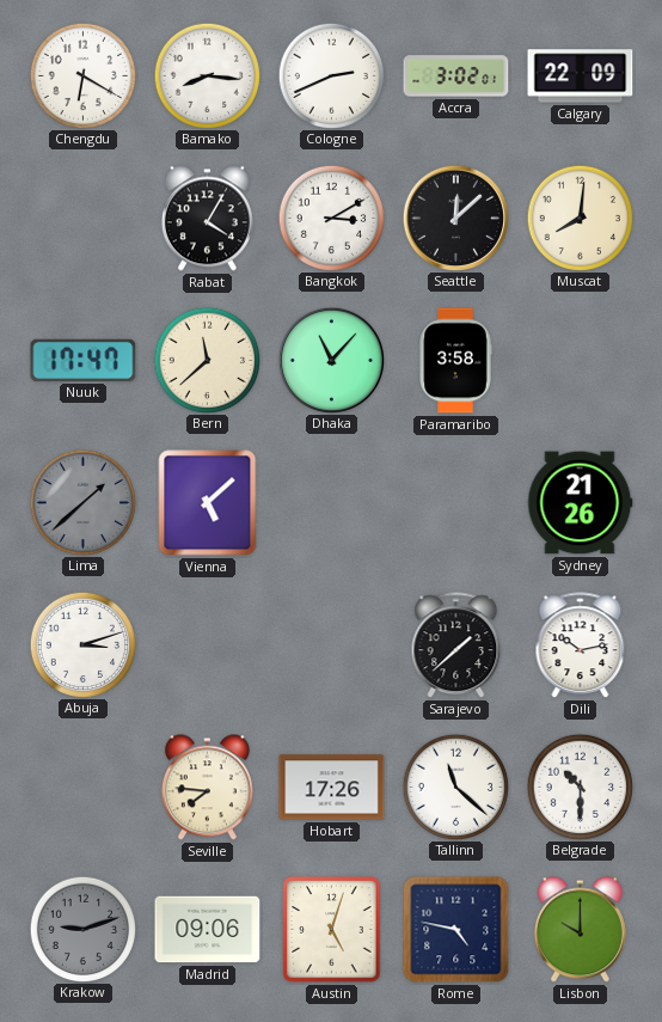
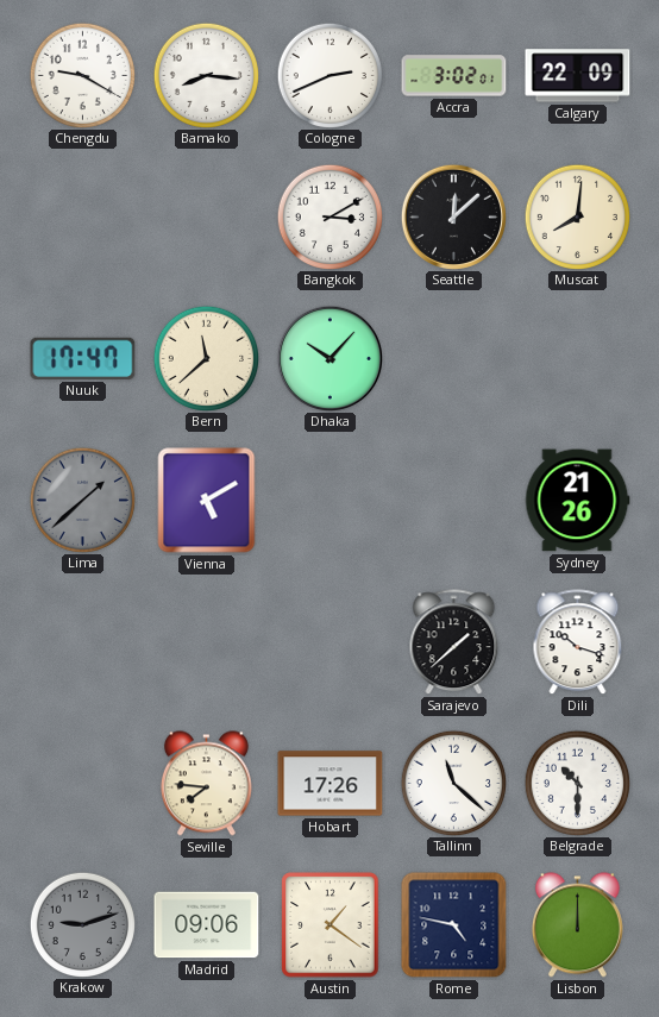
Chengdu: 6:20 -> 9:20 (82, 75)
Rabat: 4:05 -> none (207, 219)
Dhaka: 11:07 -> 10:07 (329, 358)
Paramaribo: 3:58 -> none (455, 361)
Vienna: 5:08 -> 5:10 (207, 501)
Abuja: 3:12 -> none (82, 644)
Dili: 10:13 -> 10:18 (578, 642)
Austin: 5:03 -> 1:21 (331, 925)
Lisbon: 10:00 -> 12:00 (577, 925)
